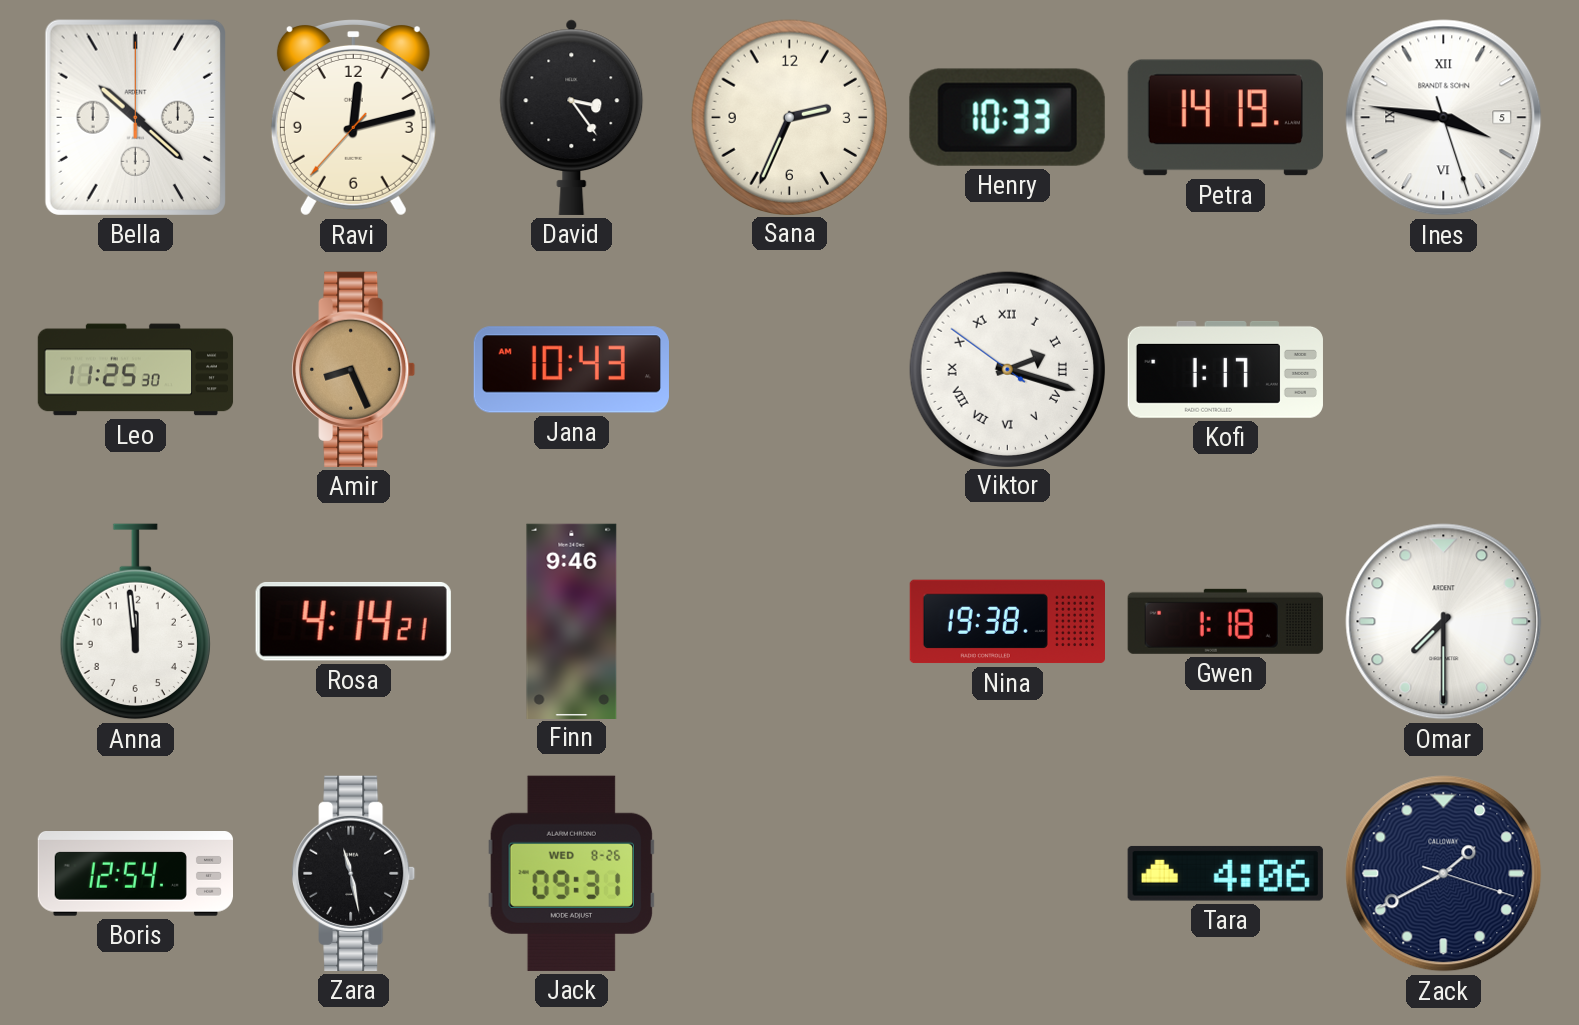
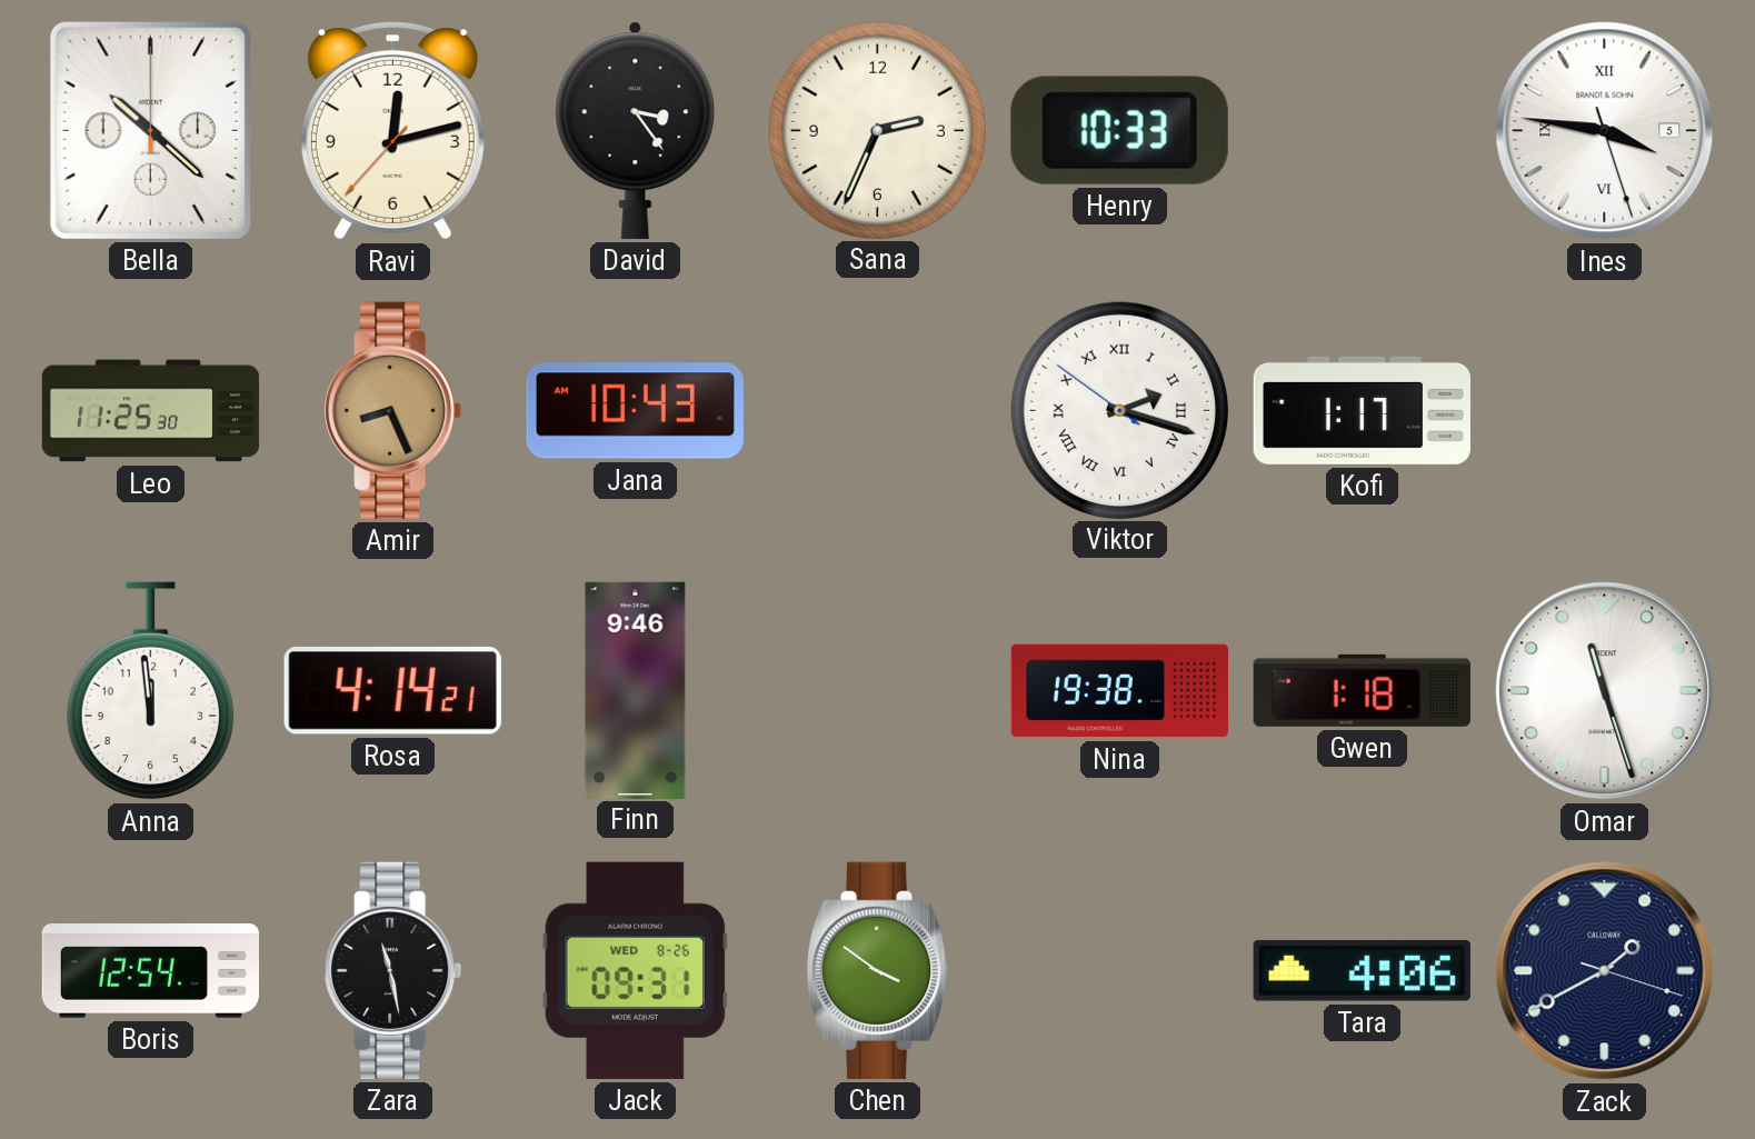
Petra: 14:19 -> none (1225, 118)
Omar: 7:30 -> 11:27 (1605, 691)
Chen: none -> 3:51 (878, 970)
